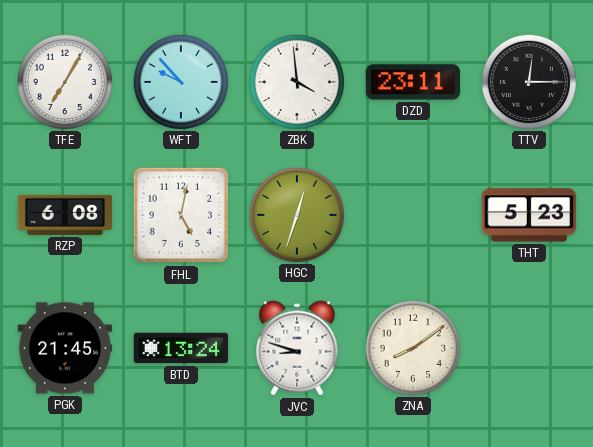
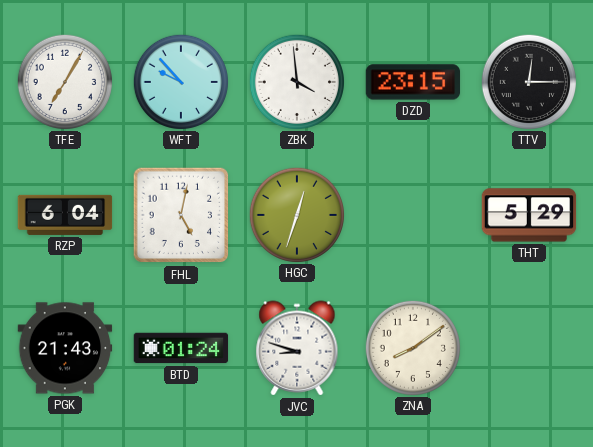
DZD: 23:11 -> 23:15 (413, 82)
RZP: 6:08 -> 6:04 (65, 215)
THT: 5:23 -> 5:29 (529, 215)
PGK: 21:45 -> 21:43 (65, 348)
BTD: 13:24 -> 01:24 (181, 348)
